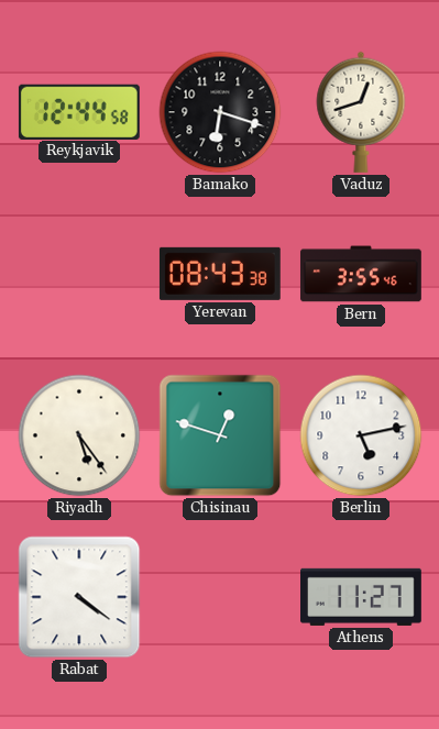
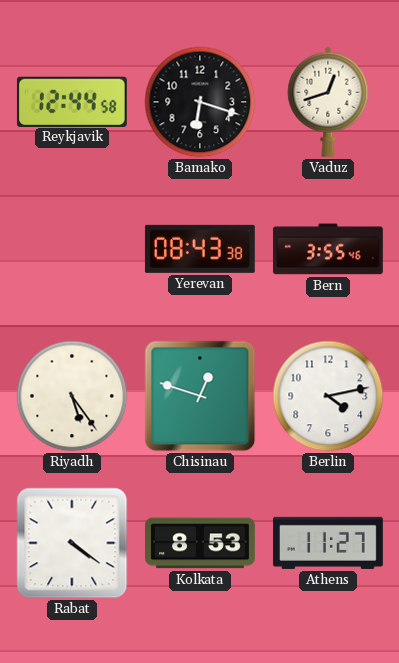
Berlin: 5:13 -> 4:13 (328, 396)
Kolkata: none -> 8:53 (201, 543)
